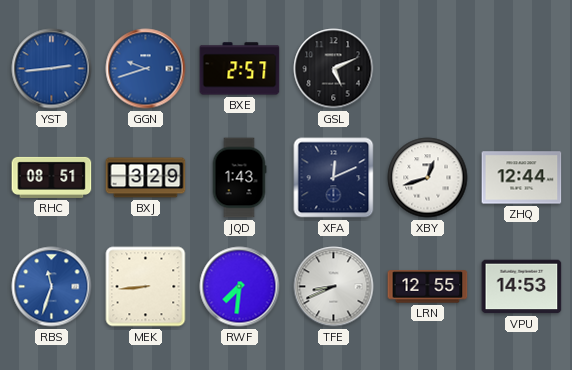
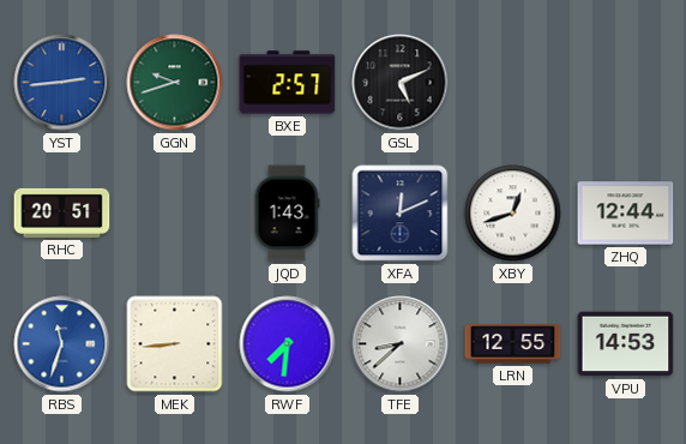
GGN dial: blue -> green (175, 83)
RHC: 08:51 -> 20:51 (62, 212)
BXJ: 3:29 -> none (146, 178)
TFE: 8:41 -> 8:38 (401, 344)
